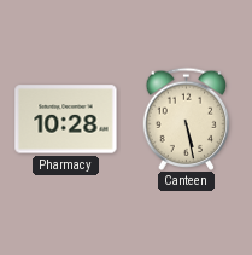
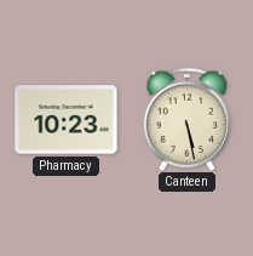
Pharmacy: 10:28 -> 10:23 (67, 120)
